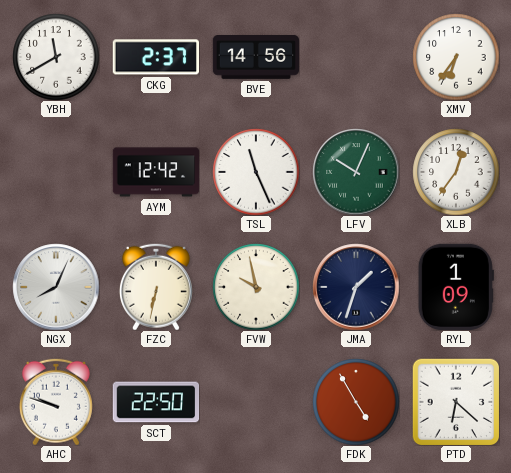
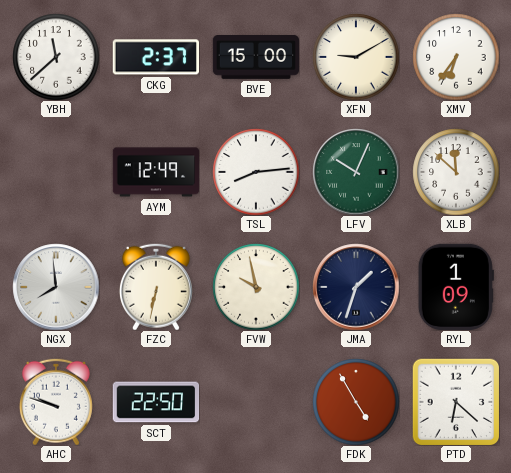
YBH: 11:40 -> 11:38 (56, 57)
BVE: 14:56 -> 15:00 (256, 58)
XFN: none -> 9:10 (356, 57)
AYM: 12:42 -> 12:49 (156, 172)
TSL: 11:26 -> 8:14 (256, 172)
XLB: 12:36 -> 11:52 (456, 172)
NGX: 8:04 -> 7:59 (56, 287)
